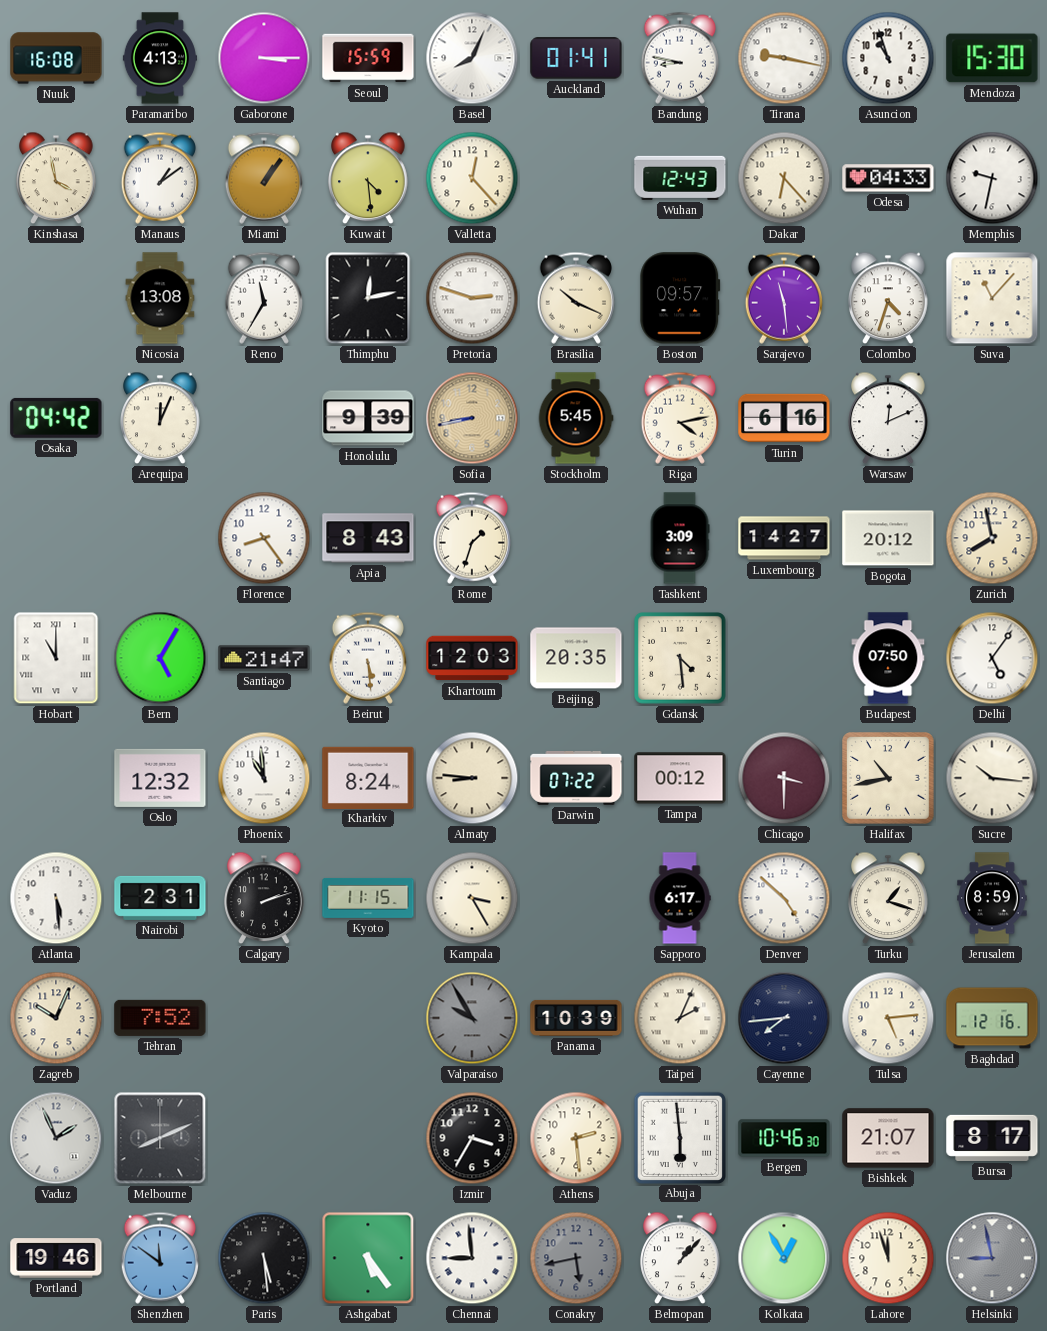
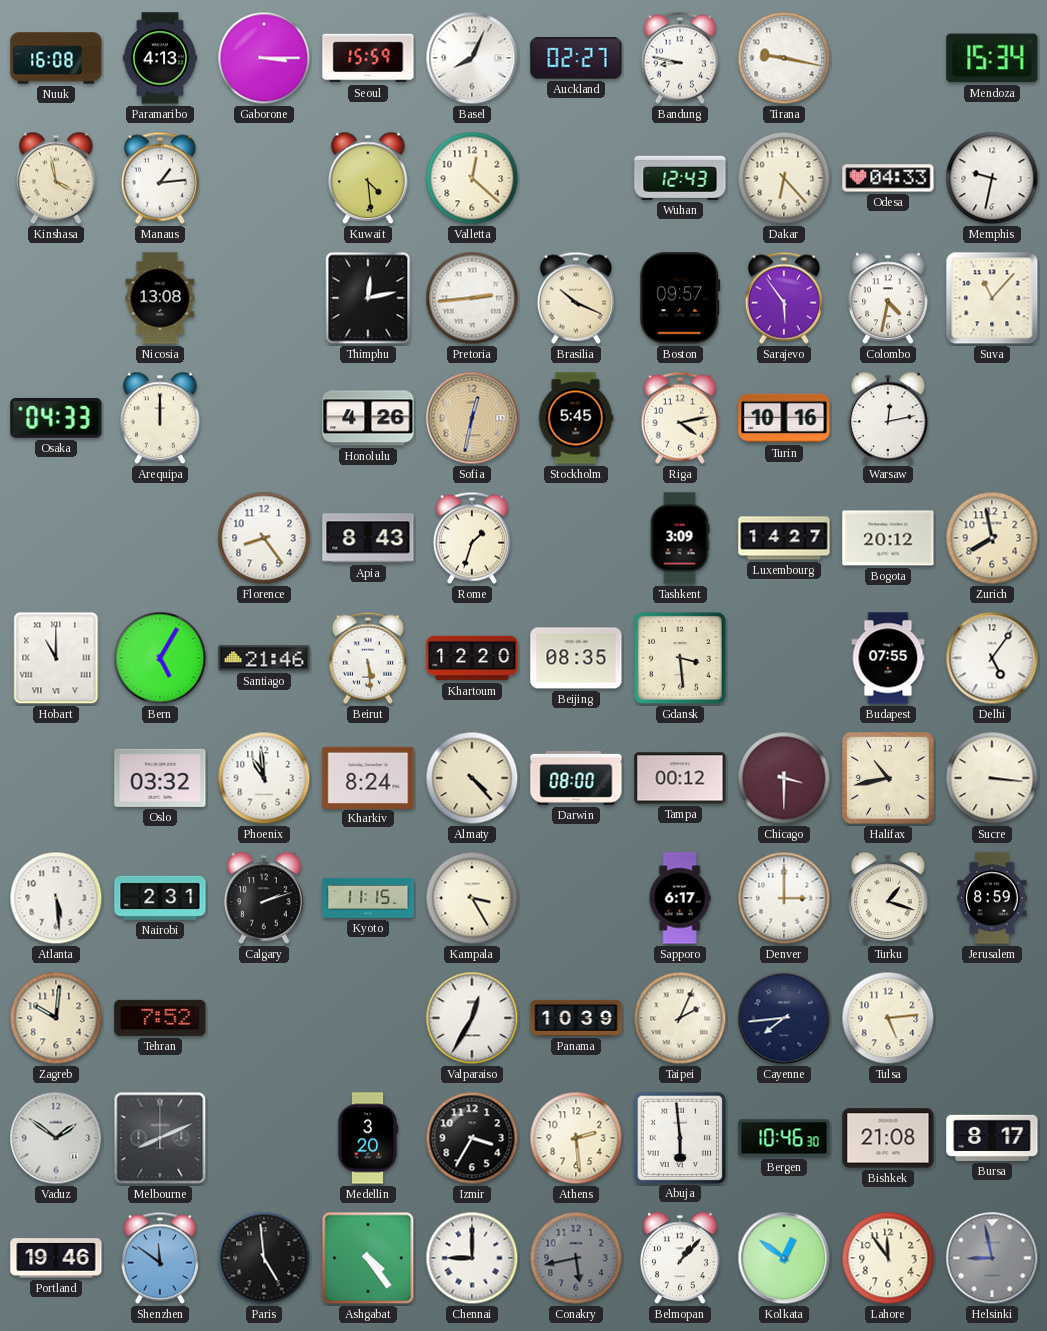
Auckland: 01:41 -> 02:27 (576, 58)
Asuncion: 10:57 -> none (888, 58)
Mendoza: 15:30 -> 15:34 (992, 58)
Manaus: 1:09 -> 1:14 (160, 178)
Miami: 1:06 -> none (264, 178)
Valletta: 12:23 -> 12:22 (472, 178)
Reno: 11:35 -> none (264, 298)
Pretoria: 2:48 -> 2:44 (472, 298)
Sarajevo: 11:29 -> 5:54 (784, 298)
Colombo: 4:33 -> 4:32 (888, 298)
Osaka: 04:42 -> 04:33 (56, 418)
Arequipa: 12:04 -> 12:00 (160, 418)
Honolulu: 9:39 -> 4:26 (368, 418)
Sofia: 8:43 -> 12:32 (472, 418)
Turin: 6:16 -> 10:16 (784, 418)
Warsaw: 12:11 -> 12:13 (888, 418)
Santiago: 21:47 -> 21:46 (264, 658)
Khartoum: 12:03 -> 12:20 (472, 658)
Beijing: 20:35 -> 08:35 (576, 658)
Gdansk: 4:29 -> 3:29 (681, 659)
Budapest: 07:50 -> 07:55 (888, 658)
Oslo: 12:32 -> 03:32 (160, 778)
Almaty: 8:46 -> 4:23 (472, 778)
Darwin: 07:22 -> 08:00 (576, 778)
Sucre: 10:16 -> 3:16 (992, 778)
Denver: 4:52 -> 3:00 (784, 898)
Zagreb: 10:04 -> 10:01 (56, 1018)
Valparaiso: 9:55 -> 12:35 (472, 1018)
Valparaiso dial: grey -> white (472, 1018)
Baghdad: 12:16 -> none (992, 1018)
Vaduz: 1:56 -> 1:51 (56, 1138)
Medellin: none -> 3:20 (368, 1138)
Bishkek: 21:07 -> 21:08 (888, 1138)
Paris: 5:29 -> 4:59 (264, 1258)
Ashgabat: 5:24 -> 4:24 (368, 1258)
Chennai: 8:59 -> 9:00 (472, 1258)
Kolkata: 12:55 -> 12:51 (784, 1258)
Lahore: 11:57 -> 11:54 (888, 1258)
